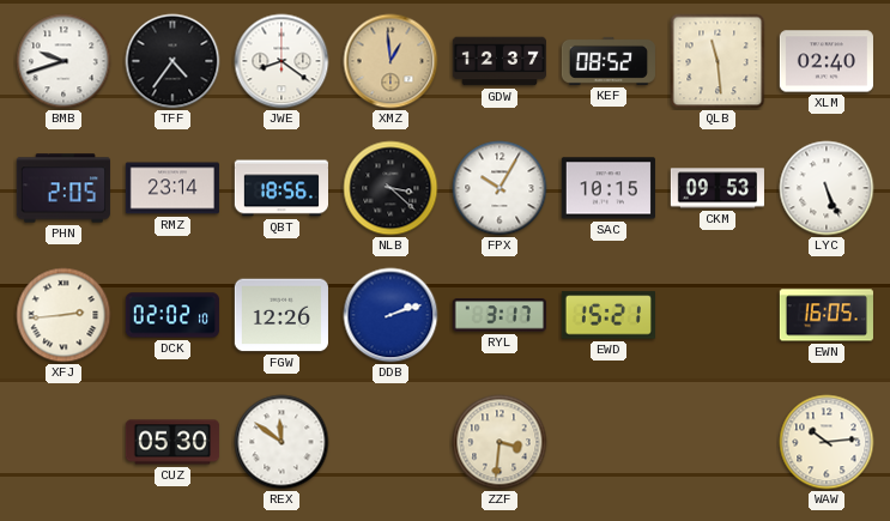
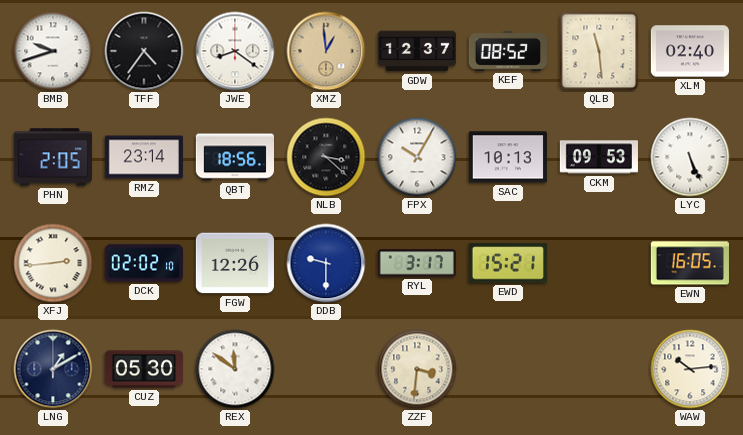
SAC: 10:15 -> 10:13 (508, 157)
DDB: 2:12 -> 9:30 (326, 263)
LNG: none -> 1:10 (53, 369)
